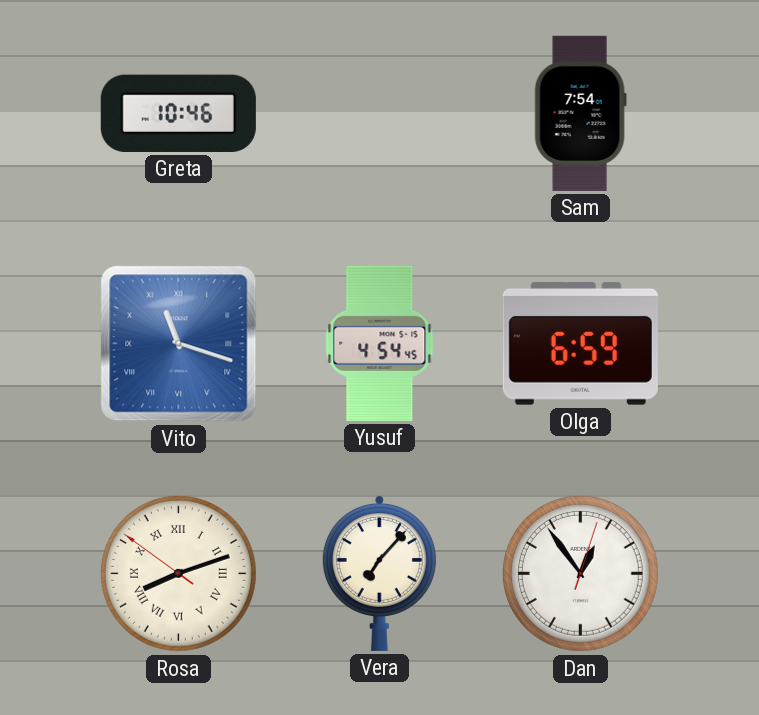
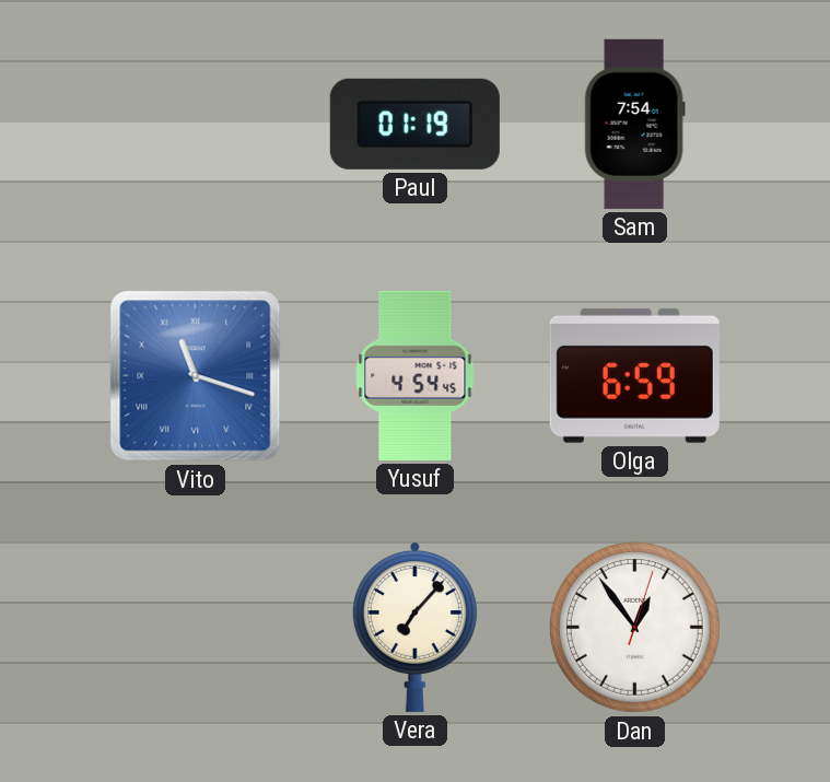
Greta: 10:46 -> none (178, 113)
Paul: none -> 01:19 (414, 124)
Rosa: 8:11 -> none (178, 573)
